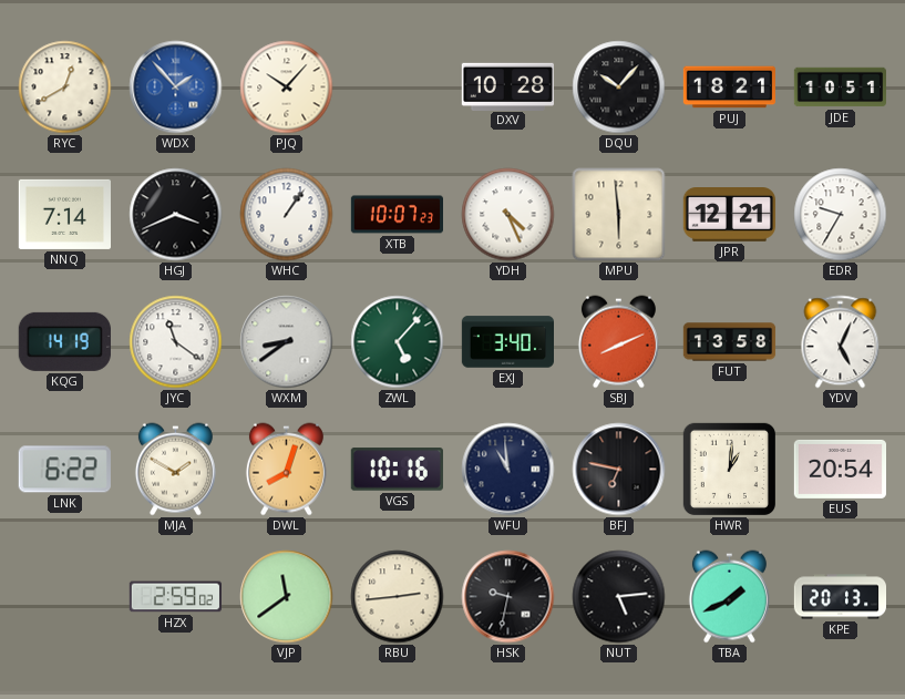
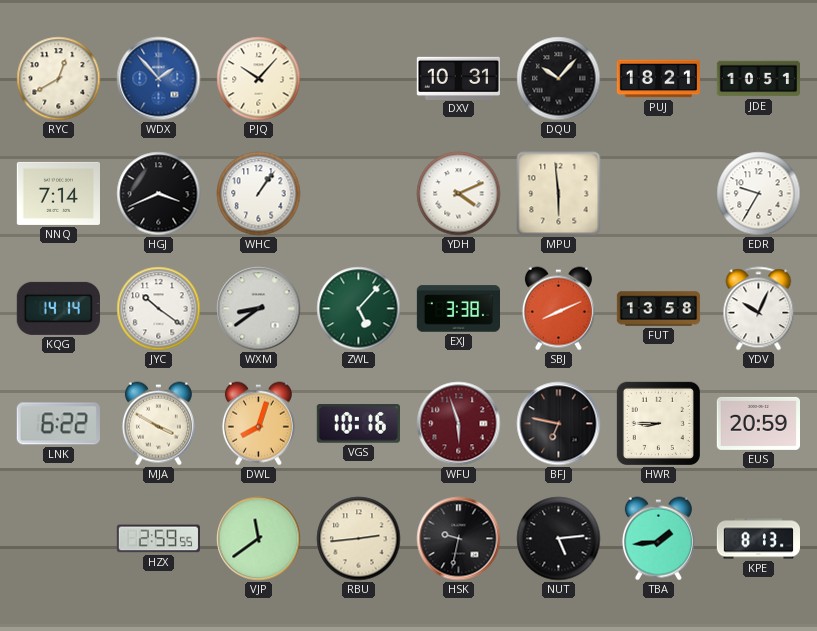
DXV: 10:28 -> 10:31 (458, 78)
XTB: 10:07 -> none (397, 215)
YDH: 4:26 -> 4:11 (459, 194)
JPR: 12:21 -> none (729, 215)
KQG: 14:19 -> 14:14 (58, 308)
JYC: 11:21 -> 10:21 (159, 309)
EXJ: 3:40 -> 3:38 (458, 309)
YDV: 5:04 -> 10:04 (759, 309)
MJA: 1:50 -> 3:50 (158, 424)
WFU: 10:59 -> 5:57 (459, 424)
WFU dial: navy -> burgundy (459, 424)
HWR: 1:01 -> 8:45 (658, 423)
EUS: 20:54 -> 20:59 (758, 423)
HZX: 2:59:02 -> 2:59:55 (158, 539)
TBA: 1:41 -> 1:44 (658, 539)
KPE: 20:13 -> 8:13 (758, 539)
